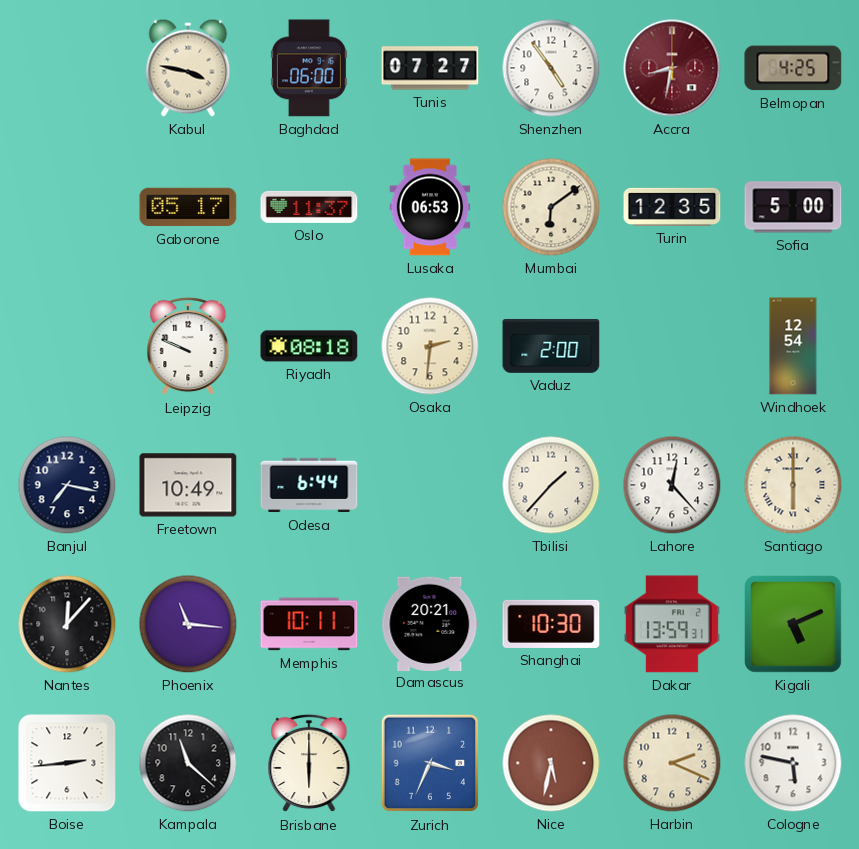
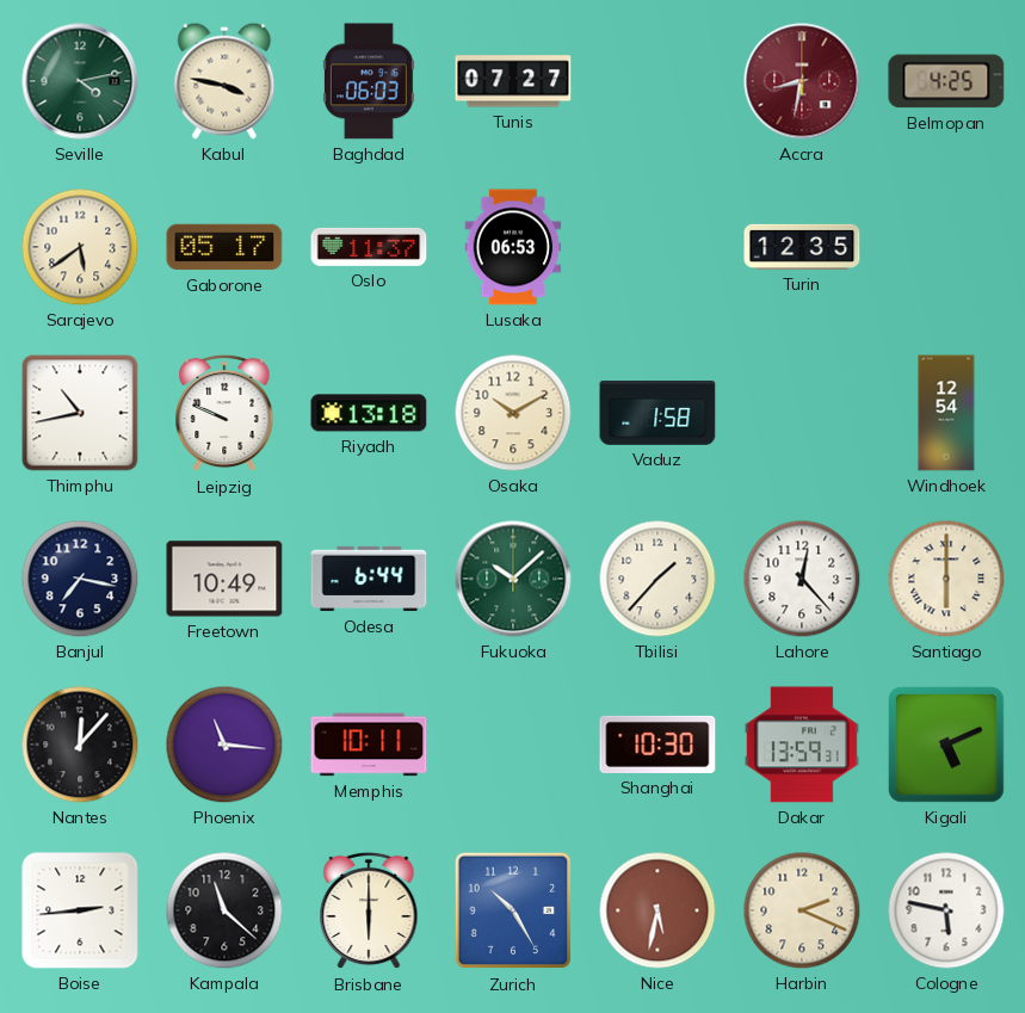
Seville: none -> 4:13 (80, 81)
Baghdad: 06:00 -> 06:03 (369, 81)
Shenzhen: 4:54 -> none (551, 68)
Sarajevo: none -> 5:39 (80, 247)
Mumbai: 6:09 -> none (551, 207)
Sofia: 5:00 -> none (793, 207)
Thimphu: none -> 10:43 (80, 413)
Riyadh: 08:18 -> 13:18 (369, 413)
Osaka: 2:31 -> 10:10 (513, 413)
Vaduz: 2:00 -> 1:58 (657, 413)
Fukuoka: none -> 10:08 (513, 579)
Damascus: 20:21 -> none (430, 623)
Zurich: 3:34 -> 10:25 (513, 910)
